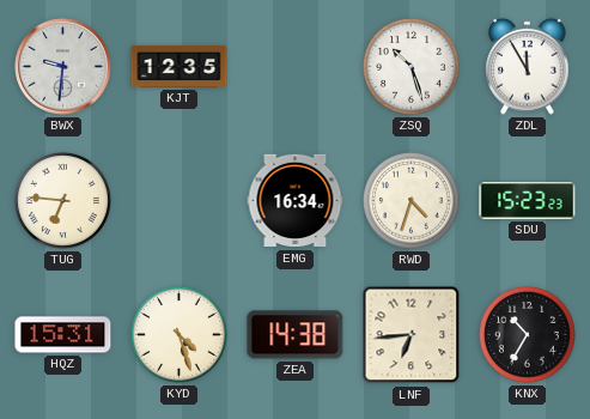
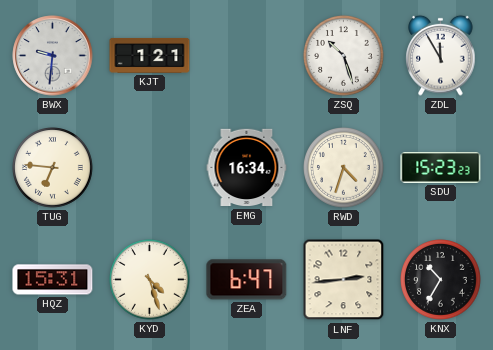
KJT: 12:35 -> 1:21 (150, 55)
ZEA: 14:38 -> 6:47 (247, 280)
LNF: 6:44 -> 2:44 (344, 280)
